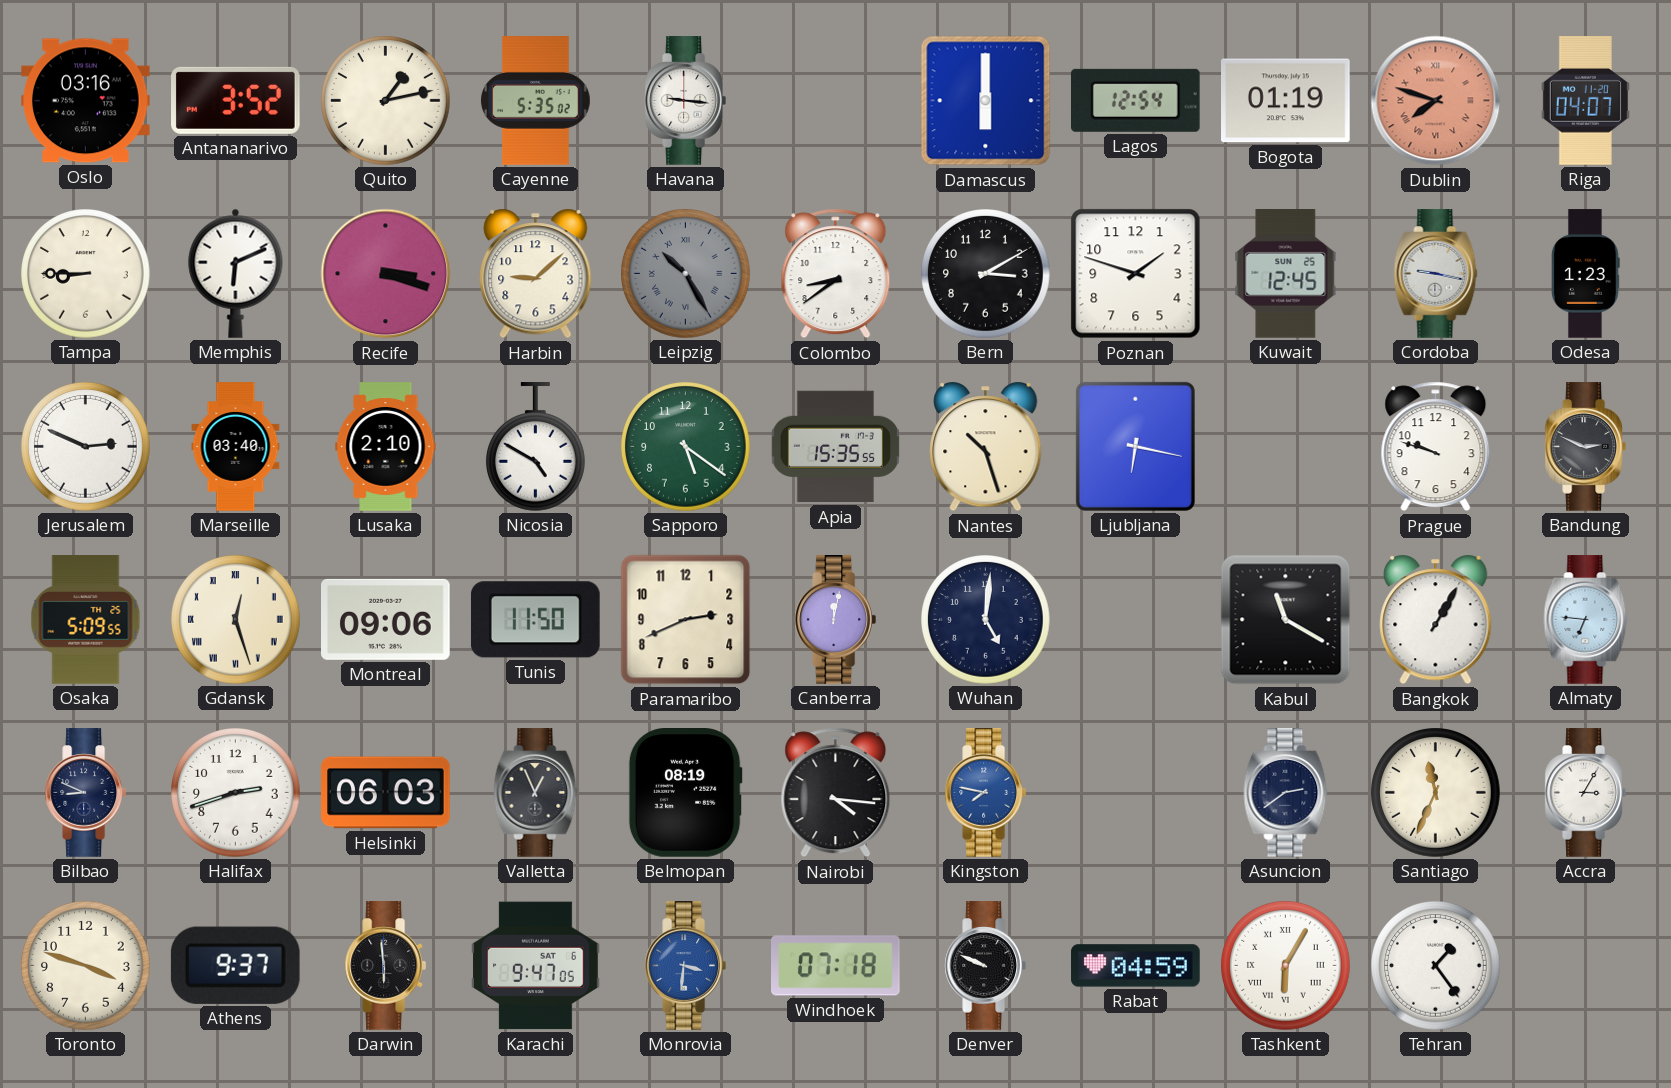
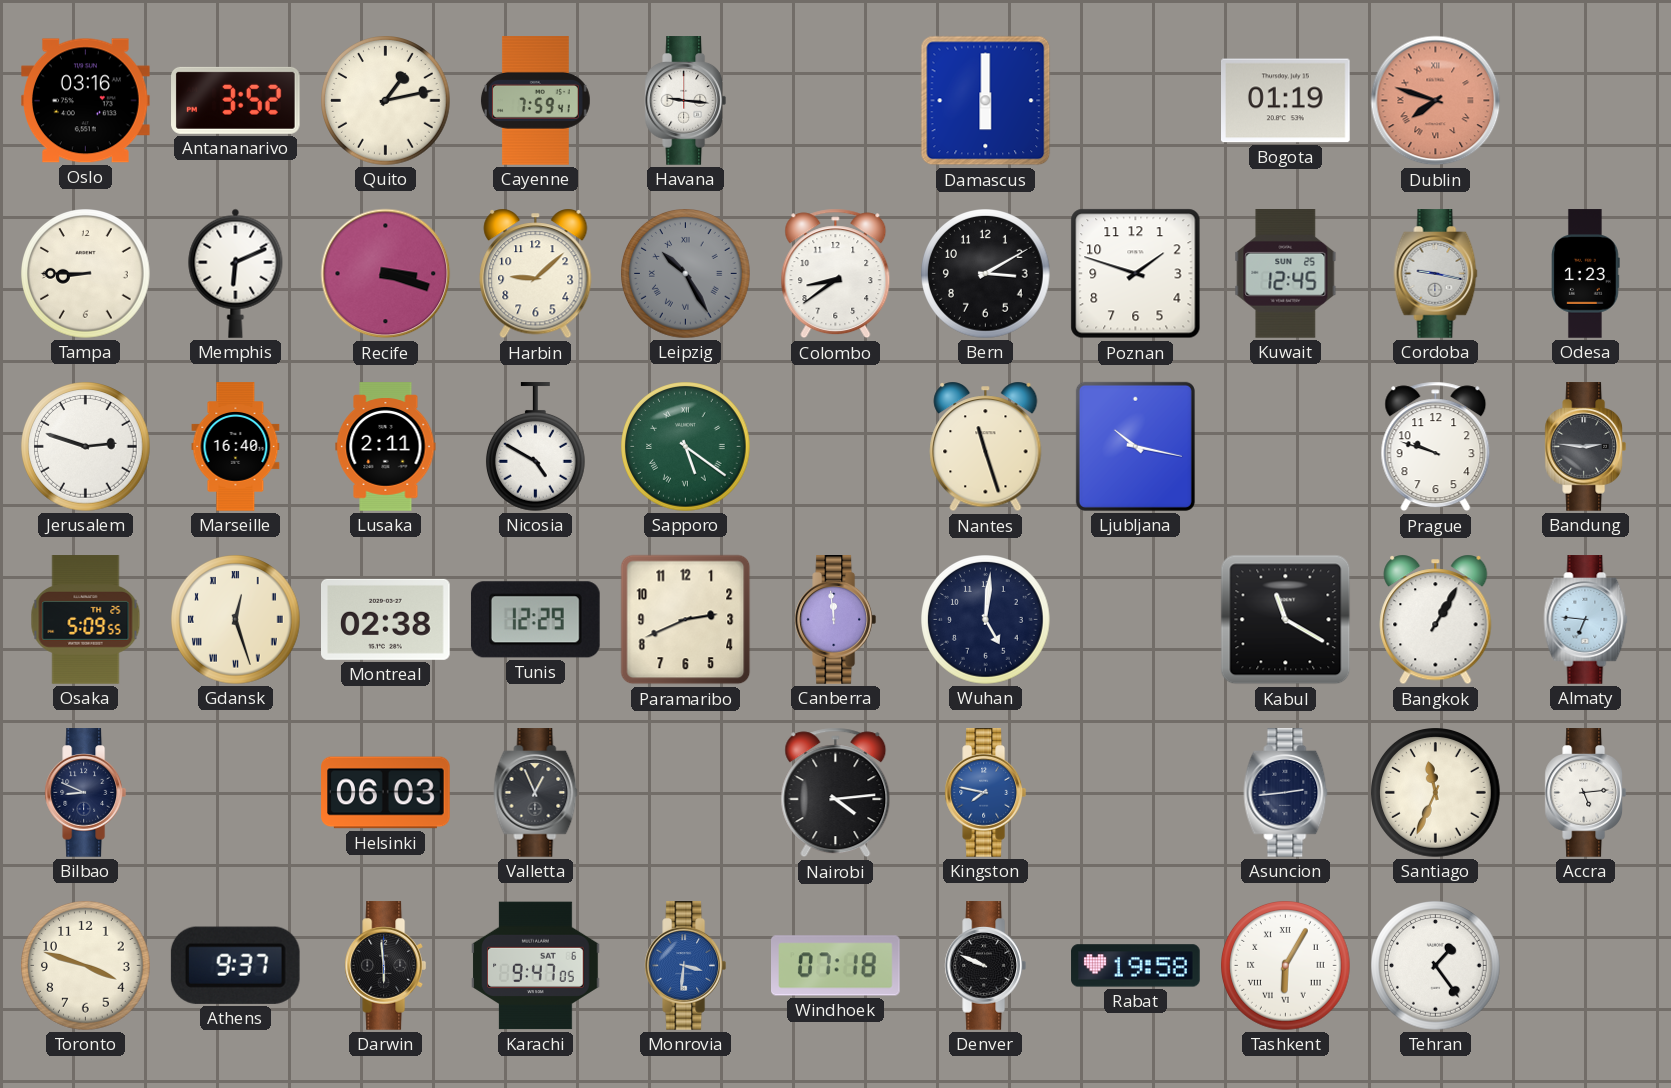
Cayenne: 5:35 -> 7:59 (535, 101)
Lagos: 12:54 -> none (1135, 100)
Riga: 04:07 -> none (1585, 101)
Jerusalem: 2:49 -> 2:48 (86, 447)
Marseille: 03:40 -> 16:40 (236, 447)
Lusaka: 2:10 -> 2:11 (386, 447)
Sapporo numerals: Arabic -> Roman (686, 447)
Apia: 15:35 -> none (835, 447)
Nantes: 10:27 -> 11:27 (986, 447)
Ljubljana: 6:17 -> 10:17 (1135, 446)
Bandung: 2:49 -> 2:46 (1585, 447)
Montreal: 09:06 -> 02:38 (386, 619)
Tunis: 11:50 -> 12:29 (535, 620)
Canberra: 12:02 -> 11:59 (835, 620)
Halifax: 2:42 -> none (236, 793)
Belmopan: 08:19 -> none (685, 793)
Nairobi: 4:16 -> 4:14 (836, 793)
Asuncion: 2:39 -> 2:44 (1286, 793)
Accra: 3:05 -> 5:14 (1585, 793)
Rabat: 04:59 -> 19:58 (1136, 966)
